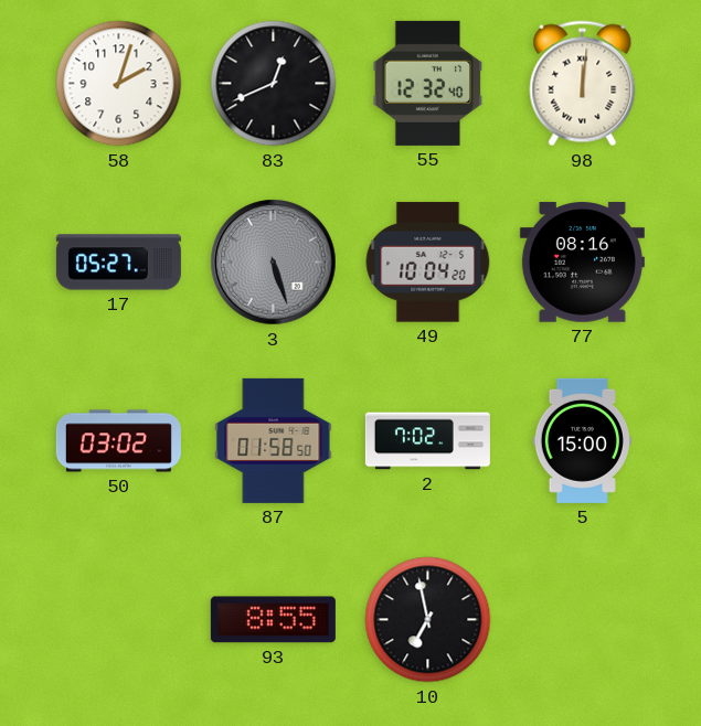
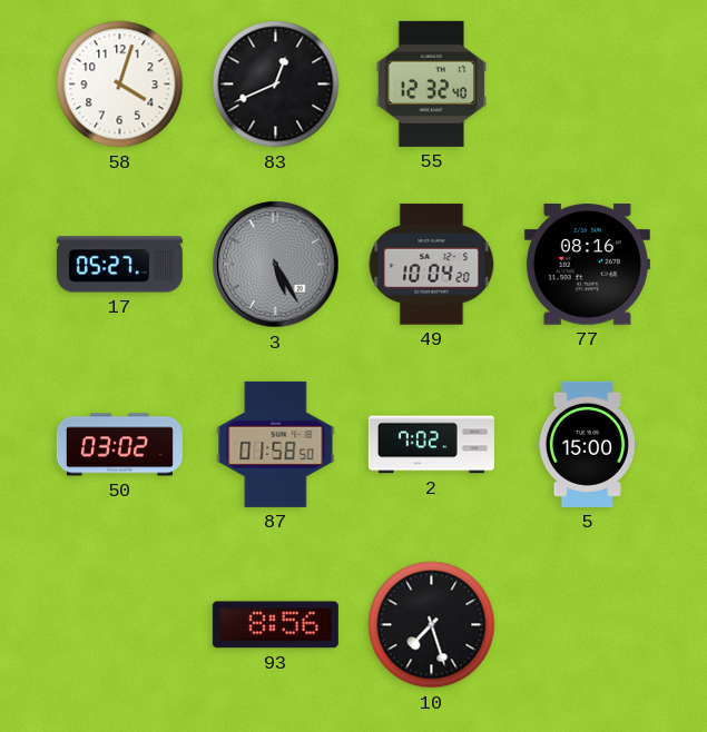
58: 2:03 -> 4:03 (120, 85)
98: 12:01 -> none (583, 84)
3: 5:27 -> 5:25 (276, 265)
93: 8:55 -> 8:56 (275, 625)
10: 6:58 -> 7:27 (432, 625)
